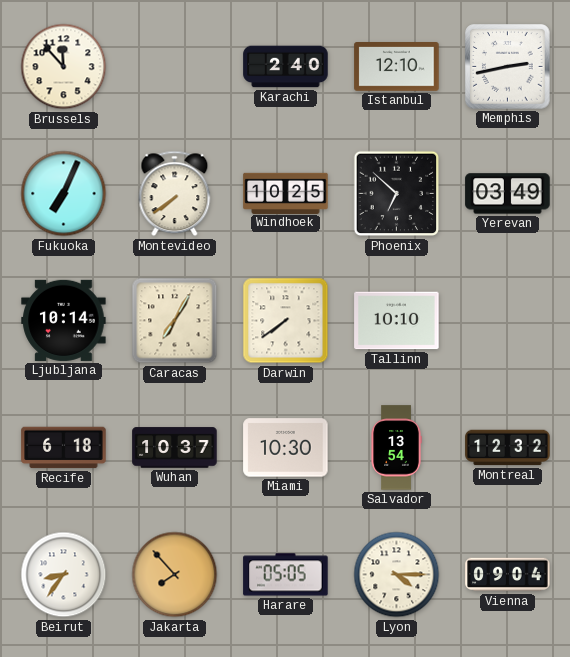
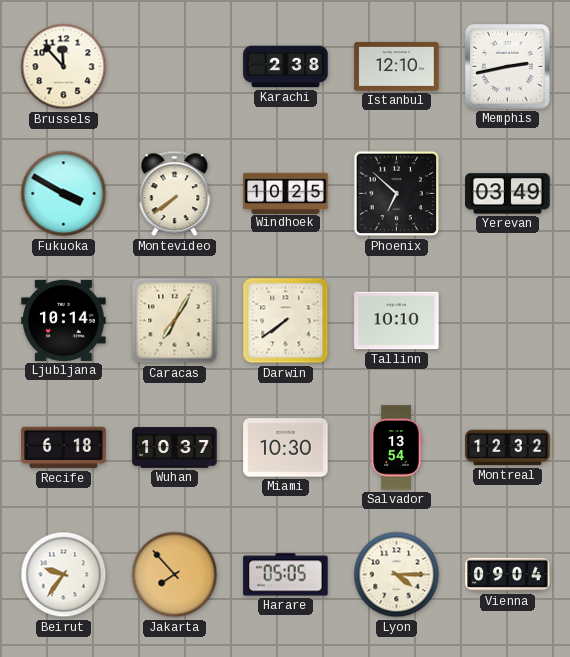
Karachi: 2:40 -> 2:38 (286, 67)
Fukuoka: 7:04 -> 3:50 (64, 194)
Beirut: 8:36 -> 9:36 (64, 575)
